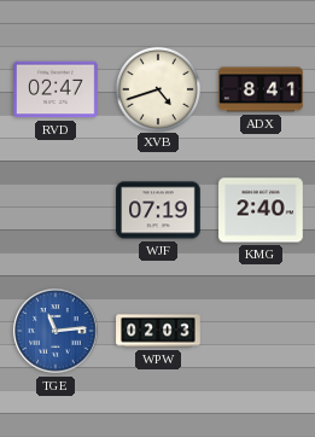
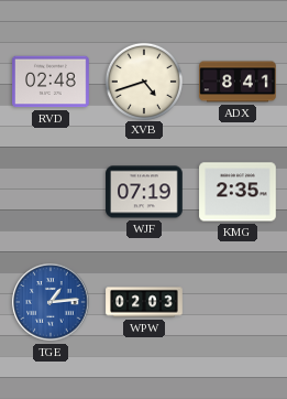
RVD: 02:47 -> 02:48 (51, 82)
KMG: 2:40 -> 2:35 (238, 192)
TGE: 11:14 -> 1:14 (51, 302)
